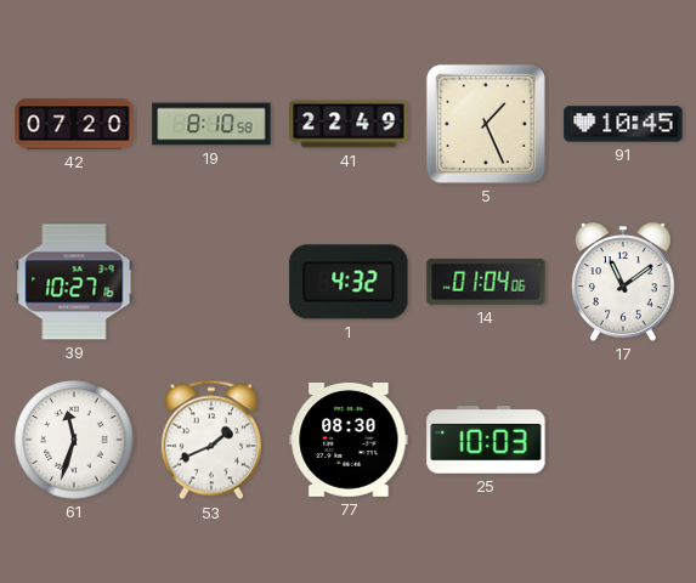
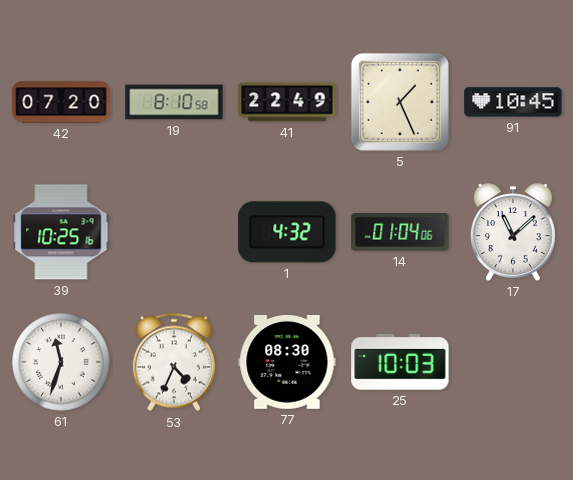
39: 10:27 -> 10:25 (61, 232)
17: 11:09 -> 11:08 (514, 232)
53: 1:41 -> 4:34 (174, 362)
